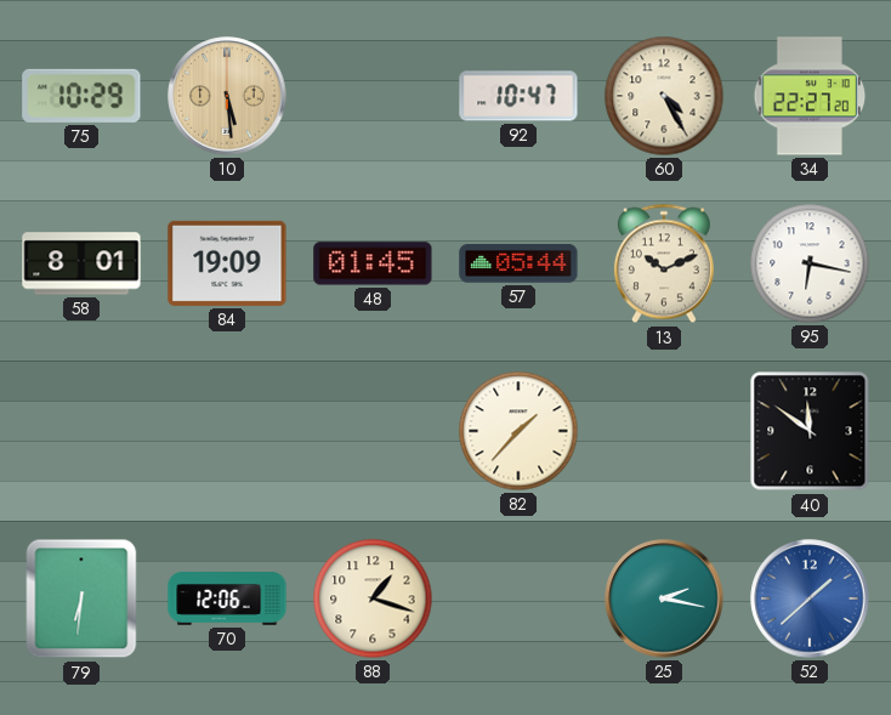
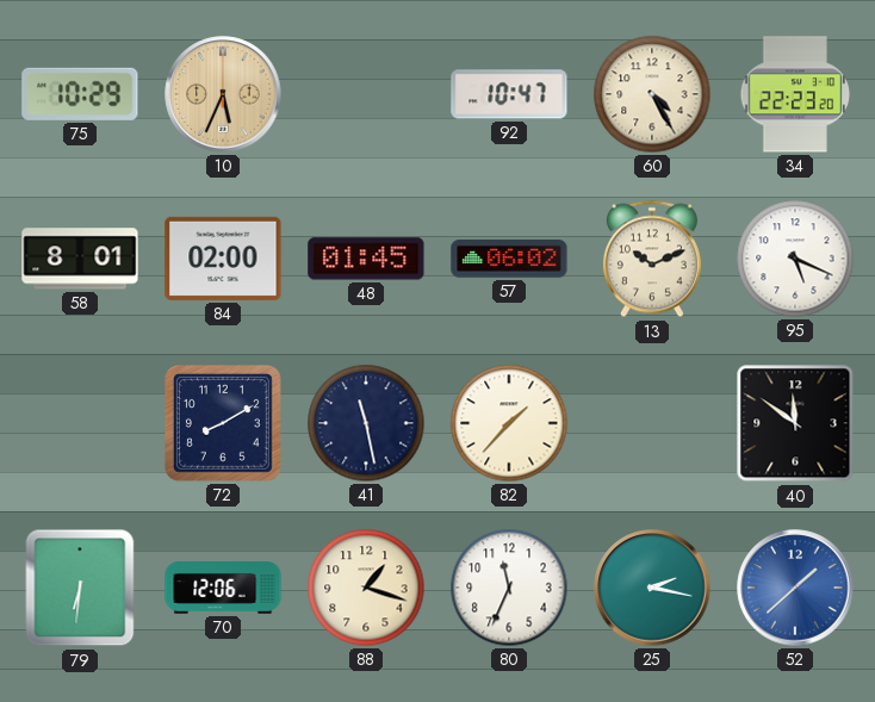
10: 5:29 -> 5:34 (223, 94)
34: 22:27 -> 22:23 (795, 94)
84: 19:09 -> 02:00 (223, 259)
57: 05:44 -> 06:02 (509, 259)
95: 6:17 -> 5:19 (795, 259)
72: none -> 8:10 (223, 423)
41: none -> 11:28 (366, 423)
80: none -> 11:34 (509, 588)
